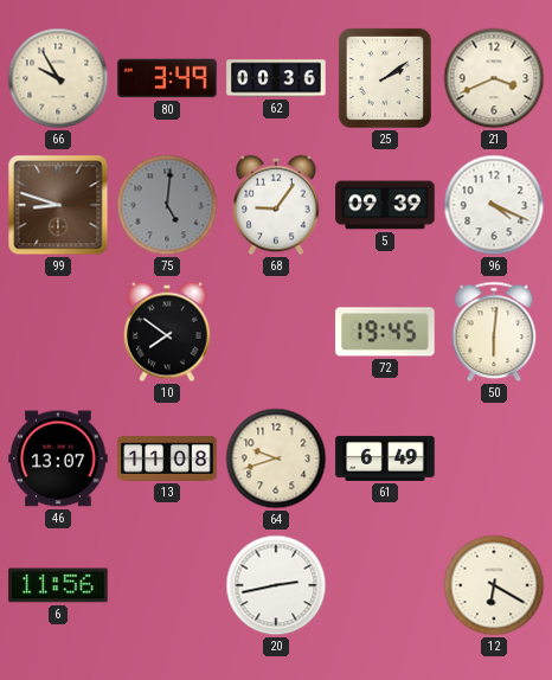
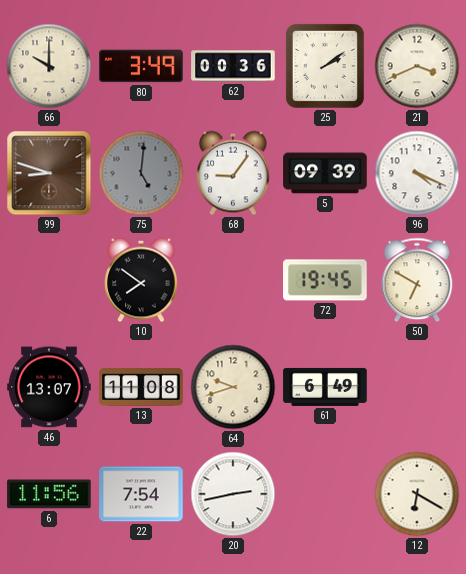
66: 9:55 -> 10:00 (49, 66)
50: 6:01 -> 6:50 (417, 280)
22: none -> 7:54 (141, 494)
